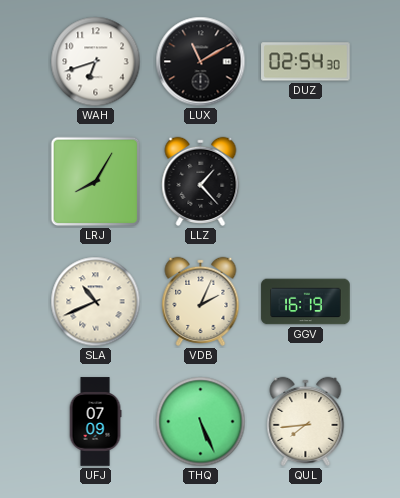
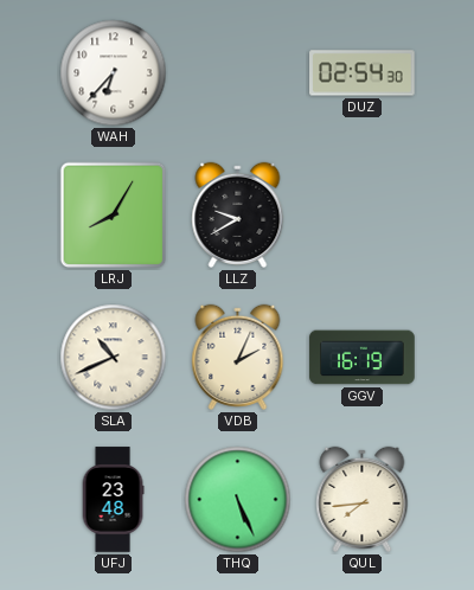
WAH: 6:42 -> 6:37 (114, 73)
LUX: 11:10 -> none (201, 62)
LLZ: 1:23 -> 9:40 (238, 214)
UFJ: 07:09 -> 23:48 (113, 500)
